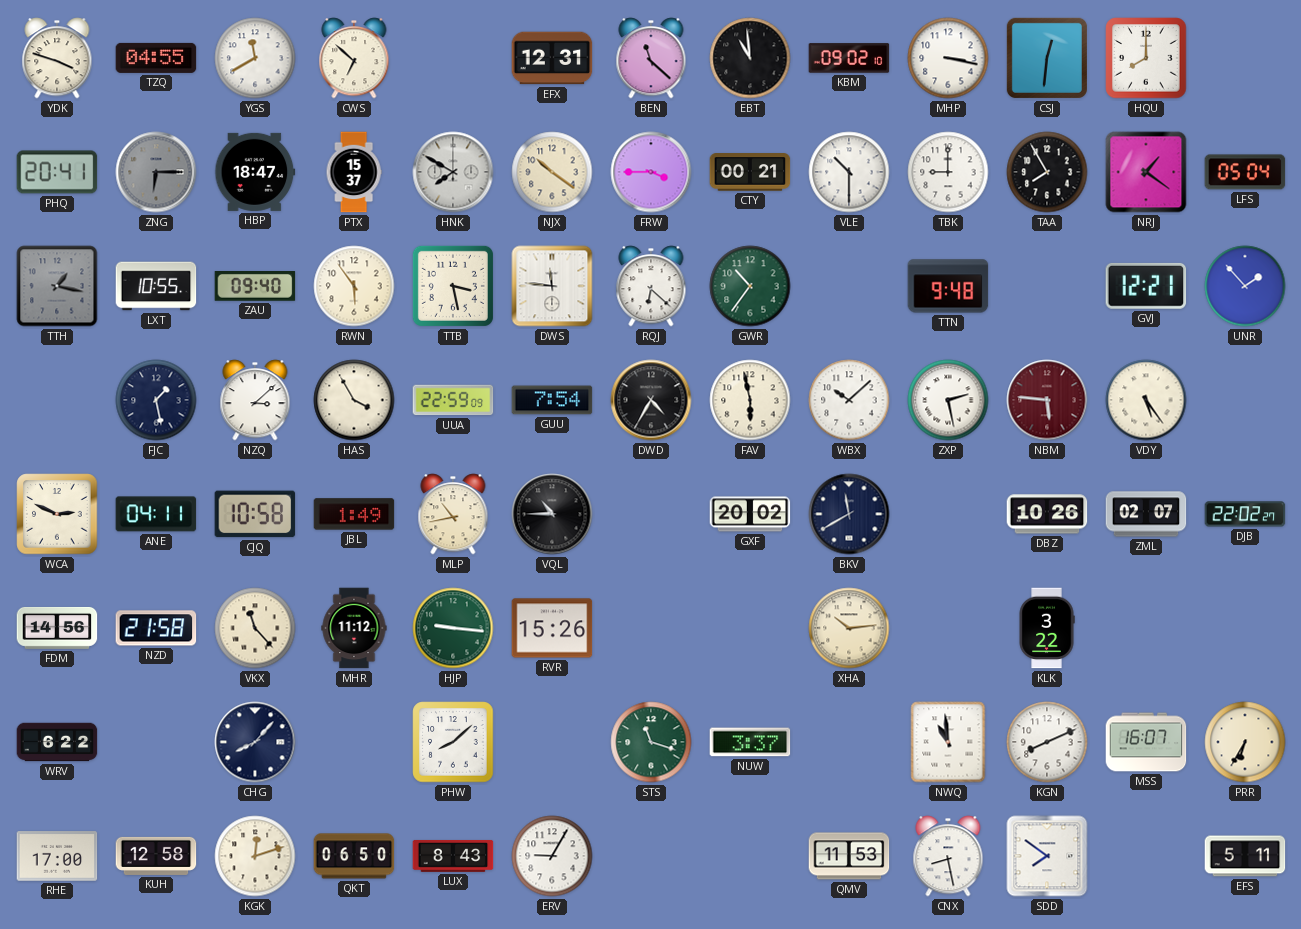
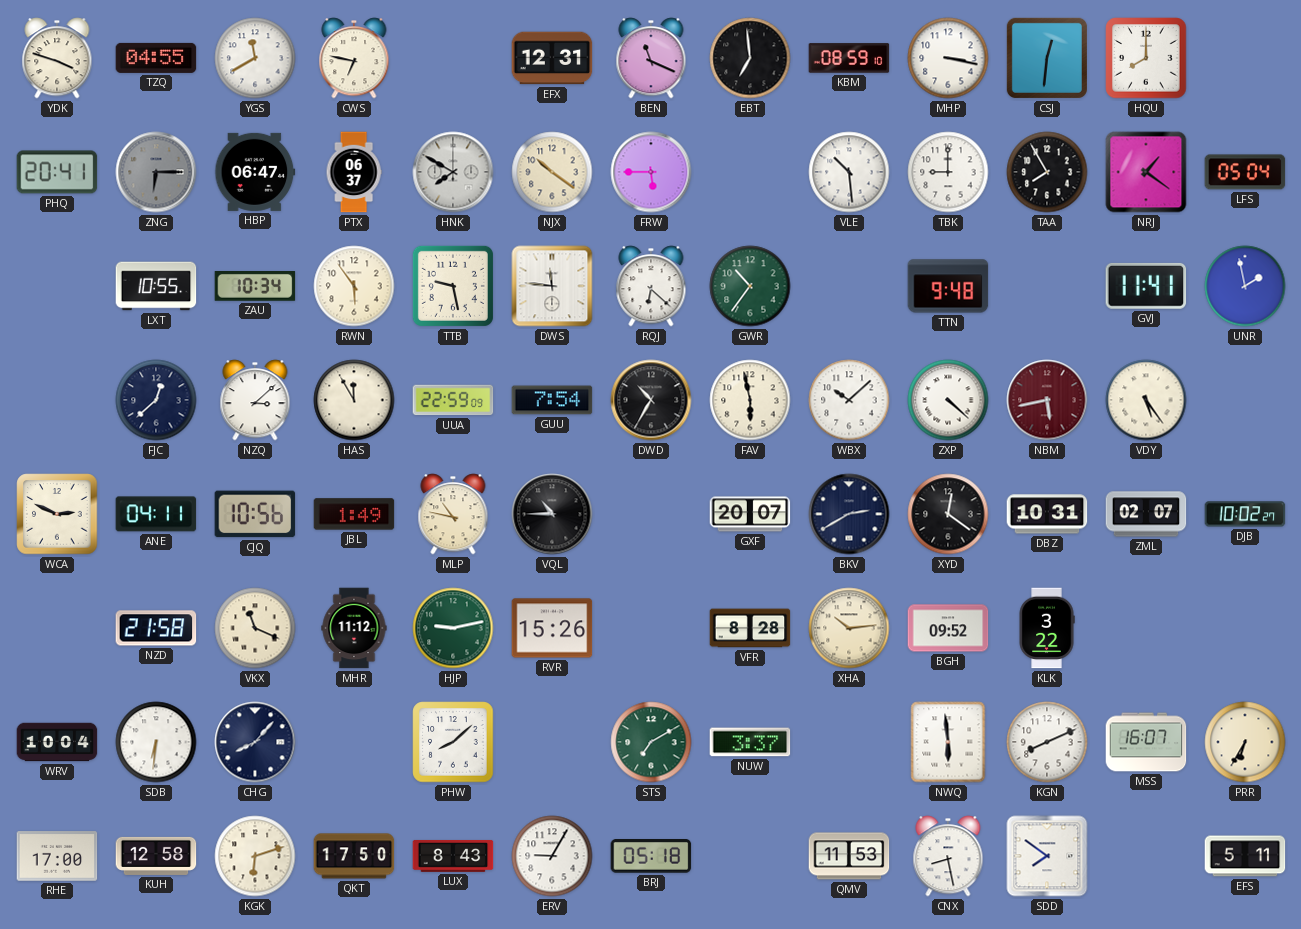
CWS: 6:52 -> 6:47 (354, 58)
BEN: 11:22 -> 11:19 (651, 58)
EBT: 10:59 -> 6:59 (750, 58)
KBM: 09:02 -> 08:59 (849, 58)
HBP: 18:47 -> 06:47 (255, 172)
PTX: 15:37 -> 06:37 (354, 172)
FRW: 3:45 -> 5:45 (651, 172)
CTY: 00:21 -> none (750, 172)
VLE: 10:30 -> 10:29 (849, 172)
TTH: 1:17 -> none (57, 286)
ZAU: 09:40 -> 10:34 (255, 287)
TTB: 3:28 -> 9:28 (453, 286)
GVJ: 12:21 -> 11:41 (1146, 286)
UNR: 1:53 -> 1:58 (1245, 286)
FJC: 1:28 -> 12:38 (156, 400)
HAS: 3:55 -> 11:55 (354, 400)
DWD: 4:35 -> 10:35 (651, 400)
ZXP: 2:28 -> 4:22 (948, 400)
NBM: 5:46 -> 5:43 (1047, 400)
CJQ: 10:58 -> 10:56 (255, 514)
MLP: 10:43 -> 10:47 (453, 514)
GXF: 20:02 -> 20:07 (750, 514)
BKV: 11:40 -> 2:40 (849, 514)
XYD: none -> 12:21 (948, 514)
DBZ: 10:26 -> 10:31 (1047, 514)
DJB: 22:02 -> 10:02 (1245, 514)
FDM: 14:56 -> none (57, 628)
VKX: 11:23 -> 11:19 (255, 628)
HJP: 9:16 -> 9:13 (453, 628)
VFR: none -> 8:28 (750, 628)
BGH: none -> 09:52 (948, 628)
WRV: 6:22 -> 10:04 (57, 742)
SDB: none -> 6:31 (156, 742)
STS: 11:18 -> 7:10 (651, 742)
NWQ: 10:59 -> 5:59 (948, 742)
KGK: 12:12 -> 6:12 (255, 856)
QKT: 06:50 -> 17:50 (354, 856)
BRJ: none -> 05:18 (651, 856)
